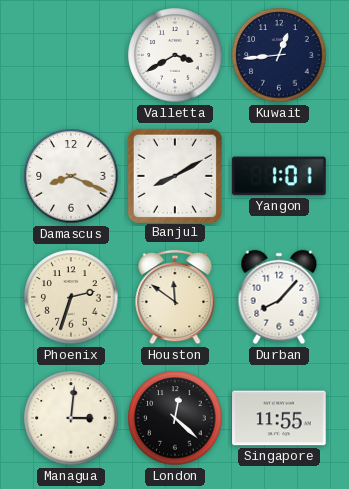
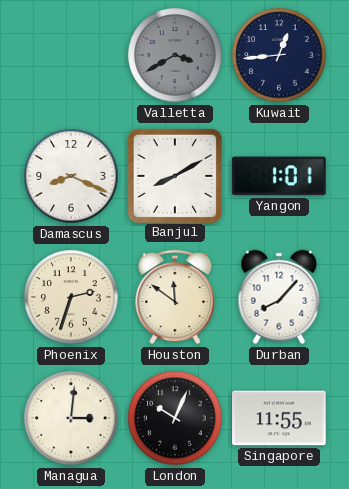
Valletta dial: white -> grey (175, 55)
London: 12:22 -> 10:04 (175, 418)
